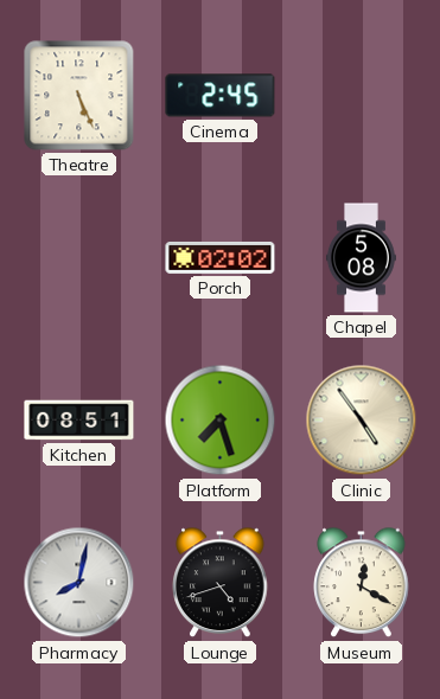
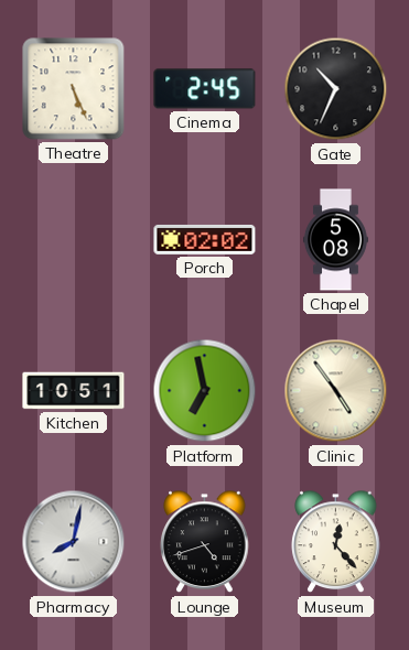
Gate: none -> 10:34 (336, 89)
Kitchen: 08:51 -> 10:51 (74, 391)
Platform: 7:27 -> 6:58 (205, 391)
Museum: 12:20 -> 12:23 (336, 542)
